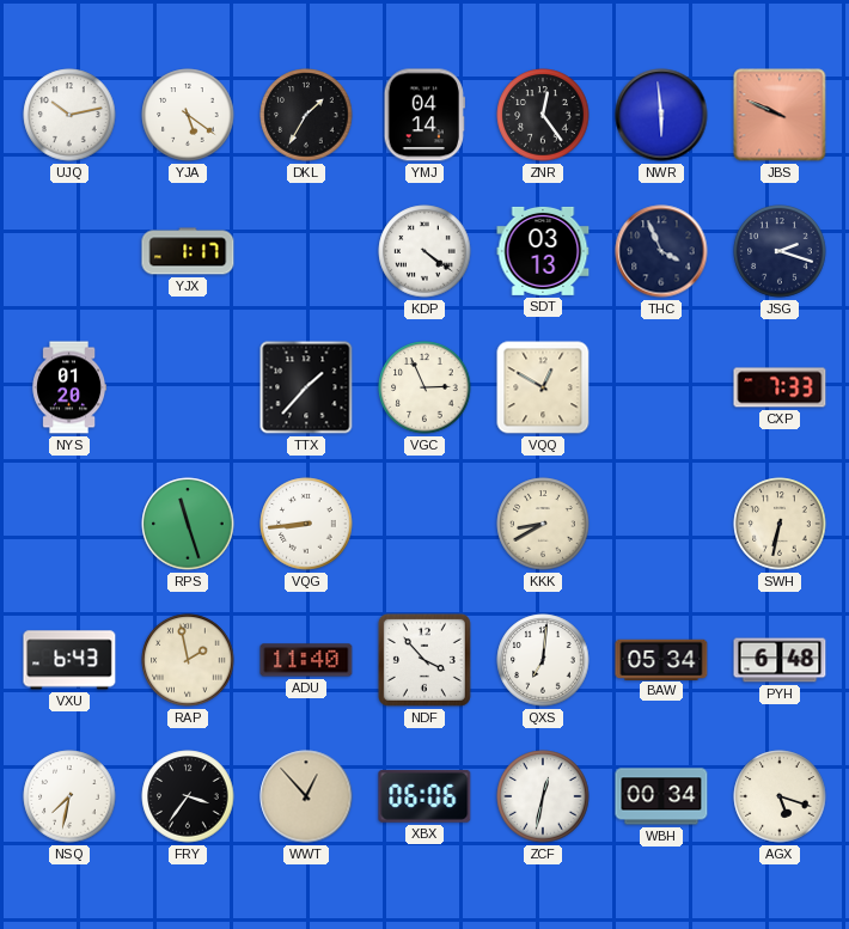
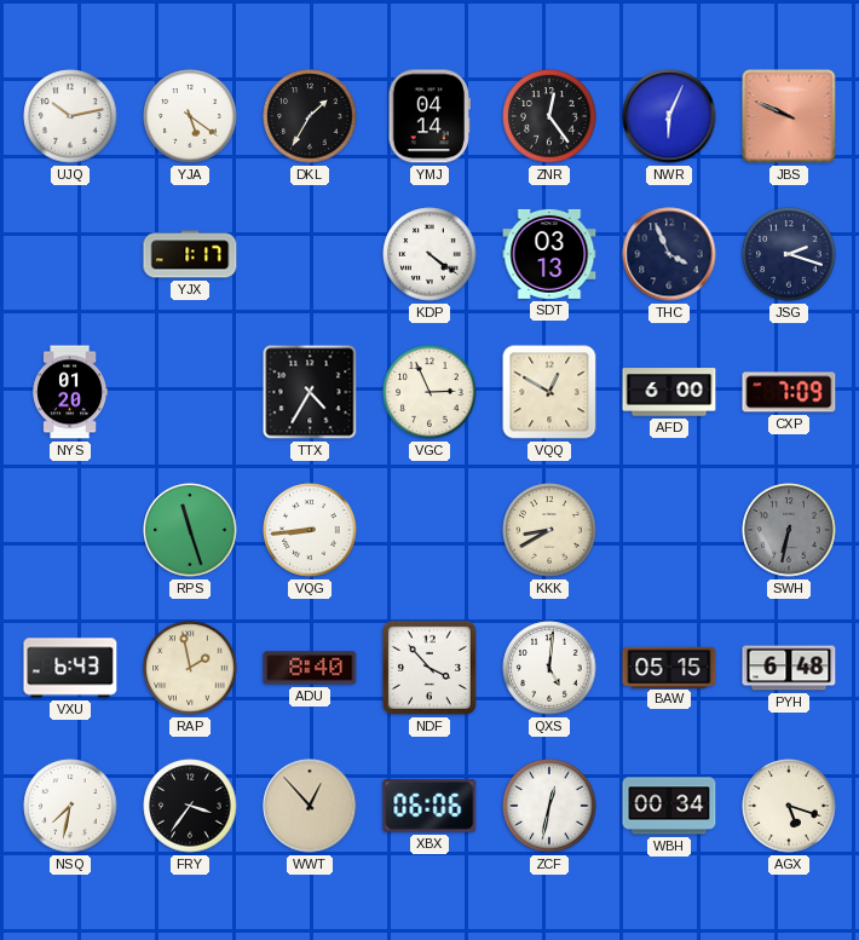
NWR: 5:59 -> 6:04 (669, 116)
TTX: 1:37 -> 4:35 (310, 392)
AFD: none -> 6:00 (669, 392)
CXP: 7:33 -> 7:09 (789, 392)
SWH dial: cream -> grey (789, 530)
ADU: 11:40 -> 8:40 (310, 668)
QXS: 7:01 -> 5:01 (549, 668)
BAW: 05:34 -> 05:15 (669, 667)
